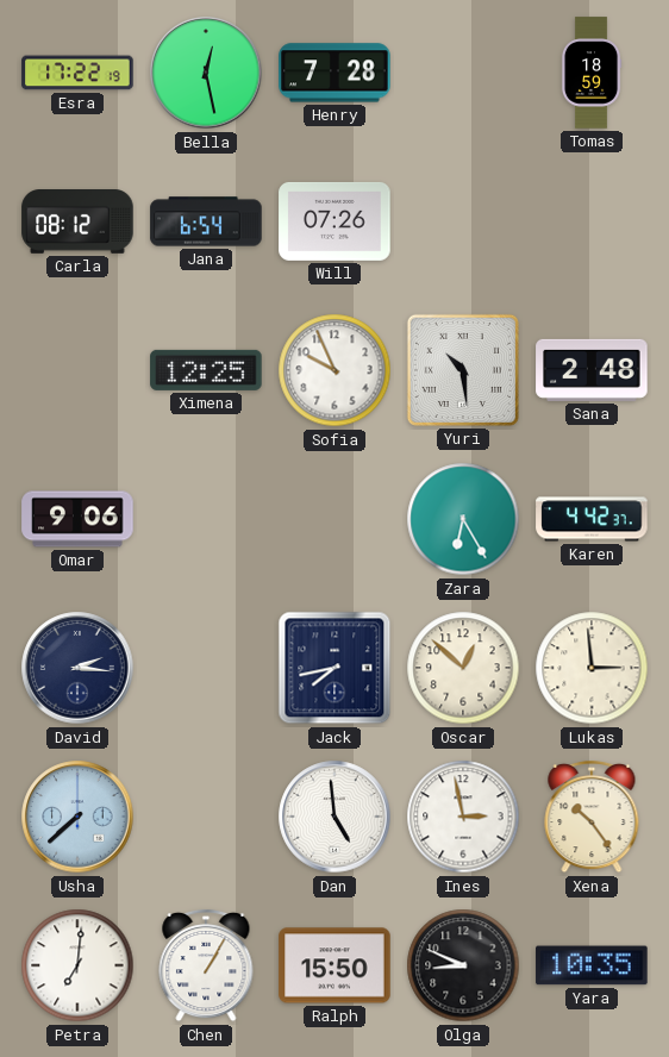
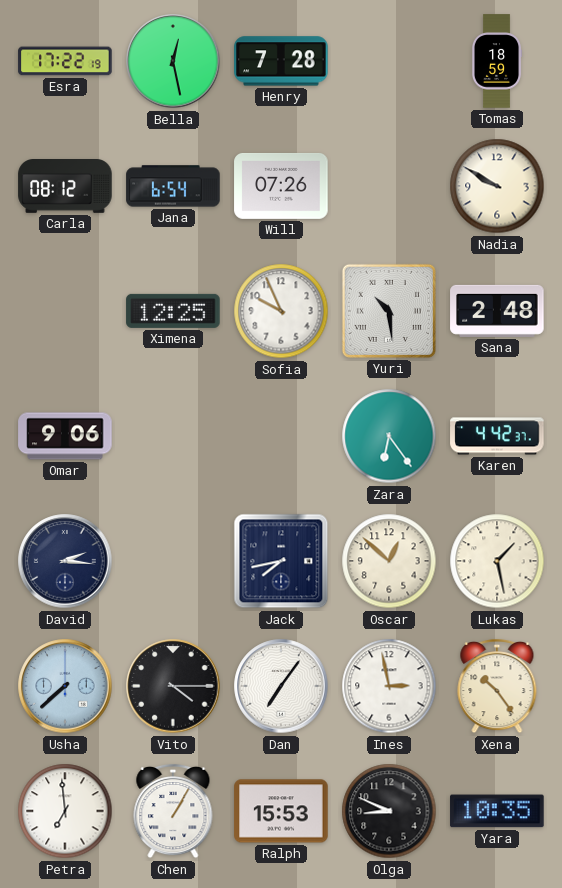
Nadia: none -> 9:50 (497, 186)
Zara: 6:25 -> 6:24 (389, 436)
Lukas: 2:59 -> 1:28 (497, 561)
Vito: none -> 4:15 (173, 686)
Dan: 4:59 -> 7:06 (281, 686)
Petra: 7:01 -> 6:59 (65, 811)
Ralph: 15:50 -> 15:53 (281, 811)
